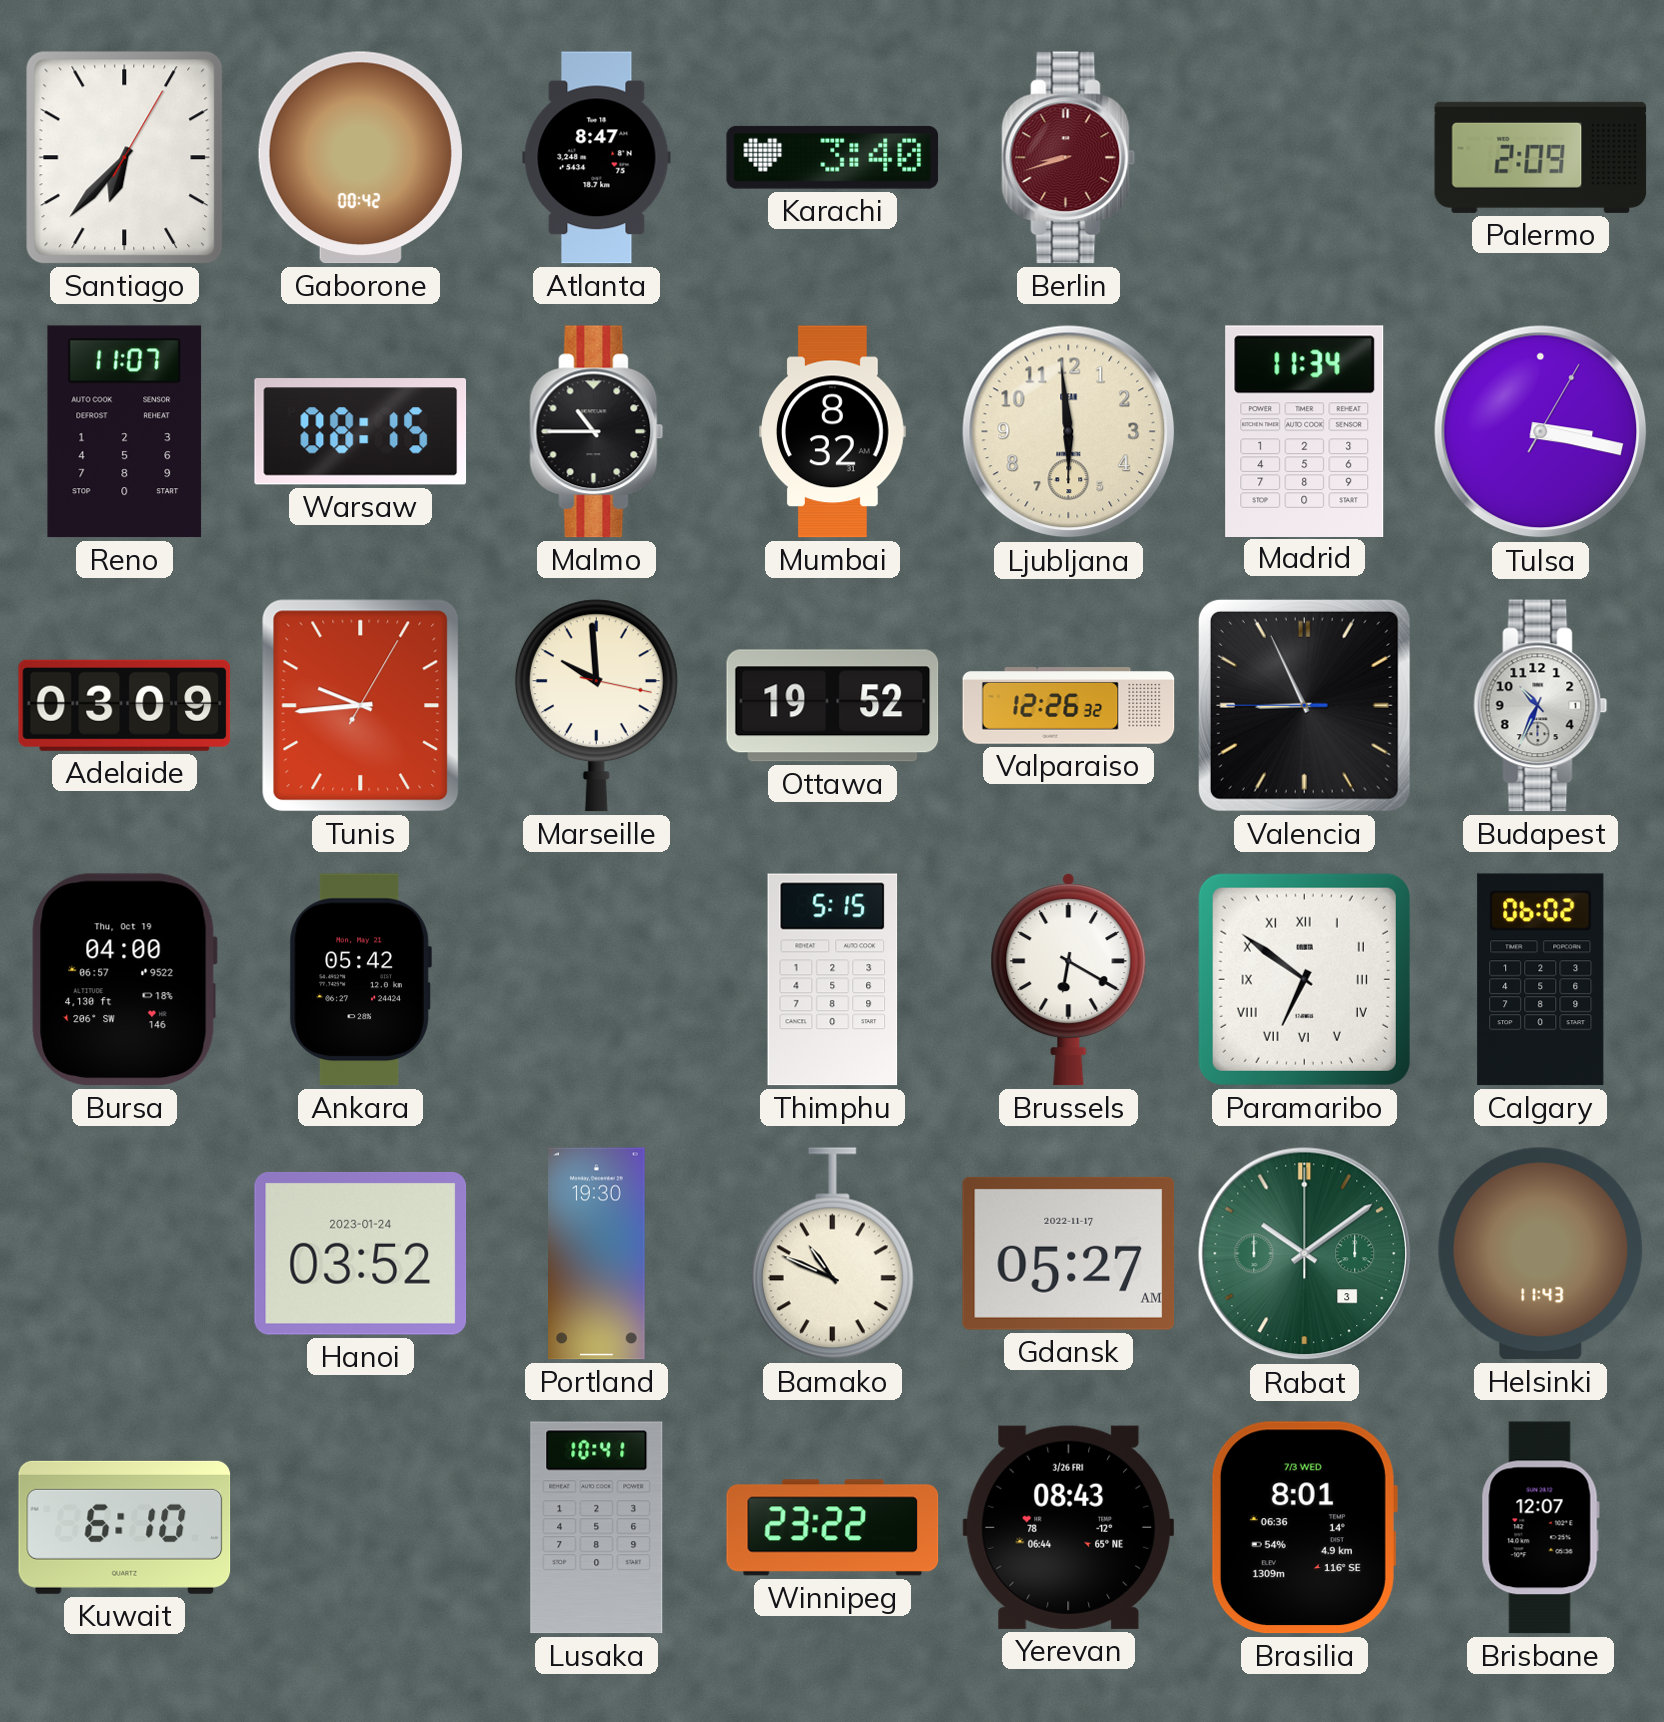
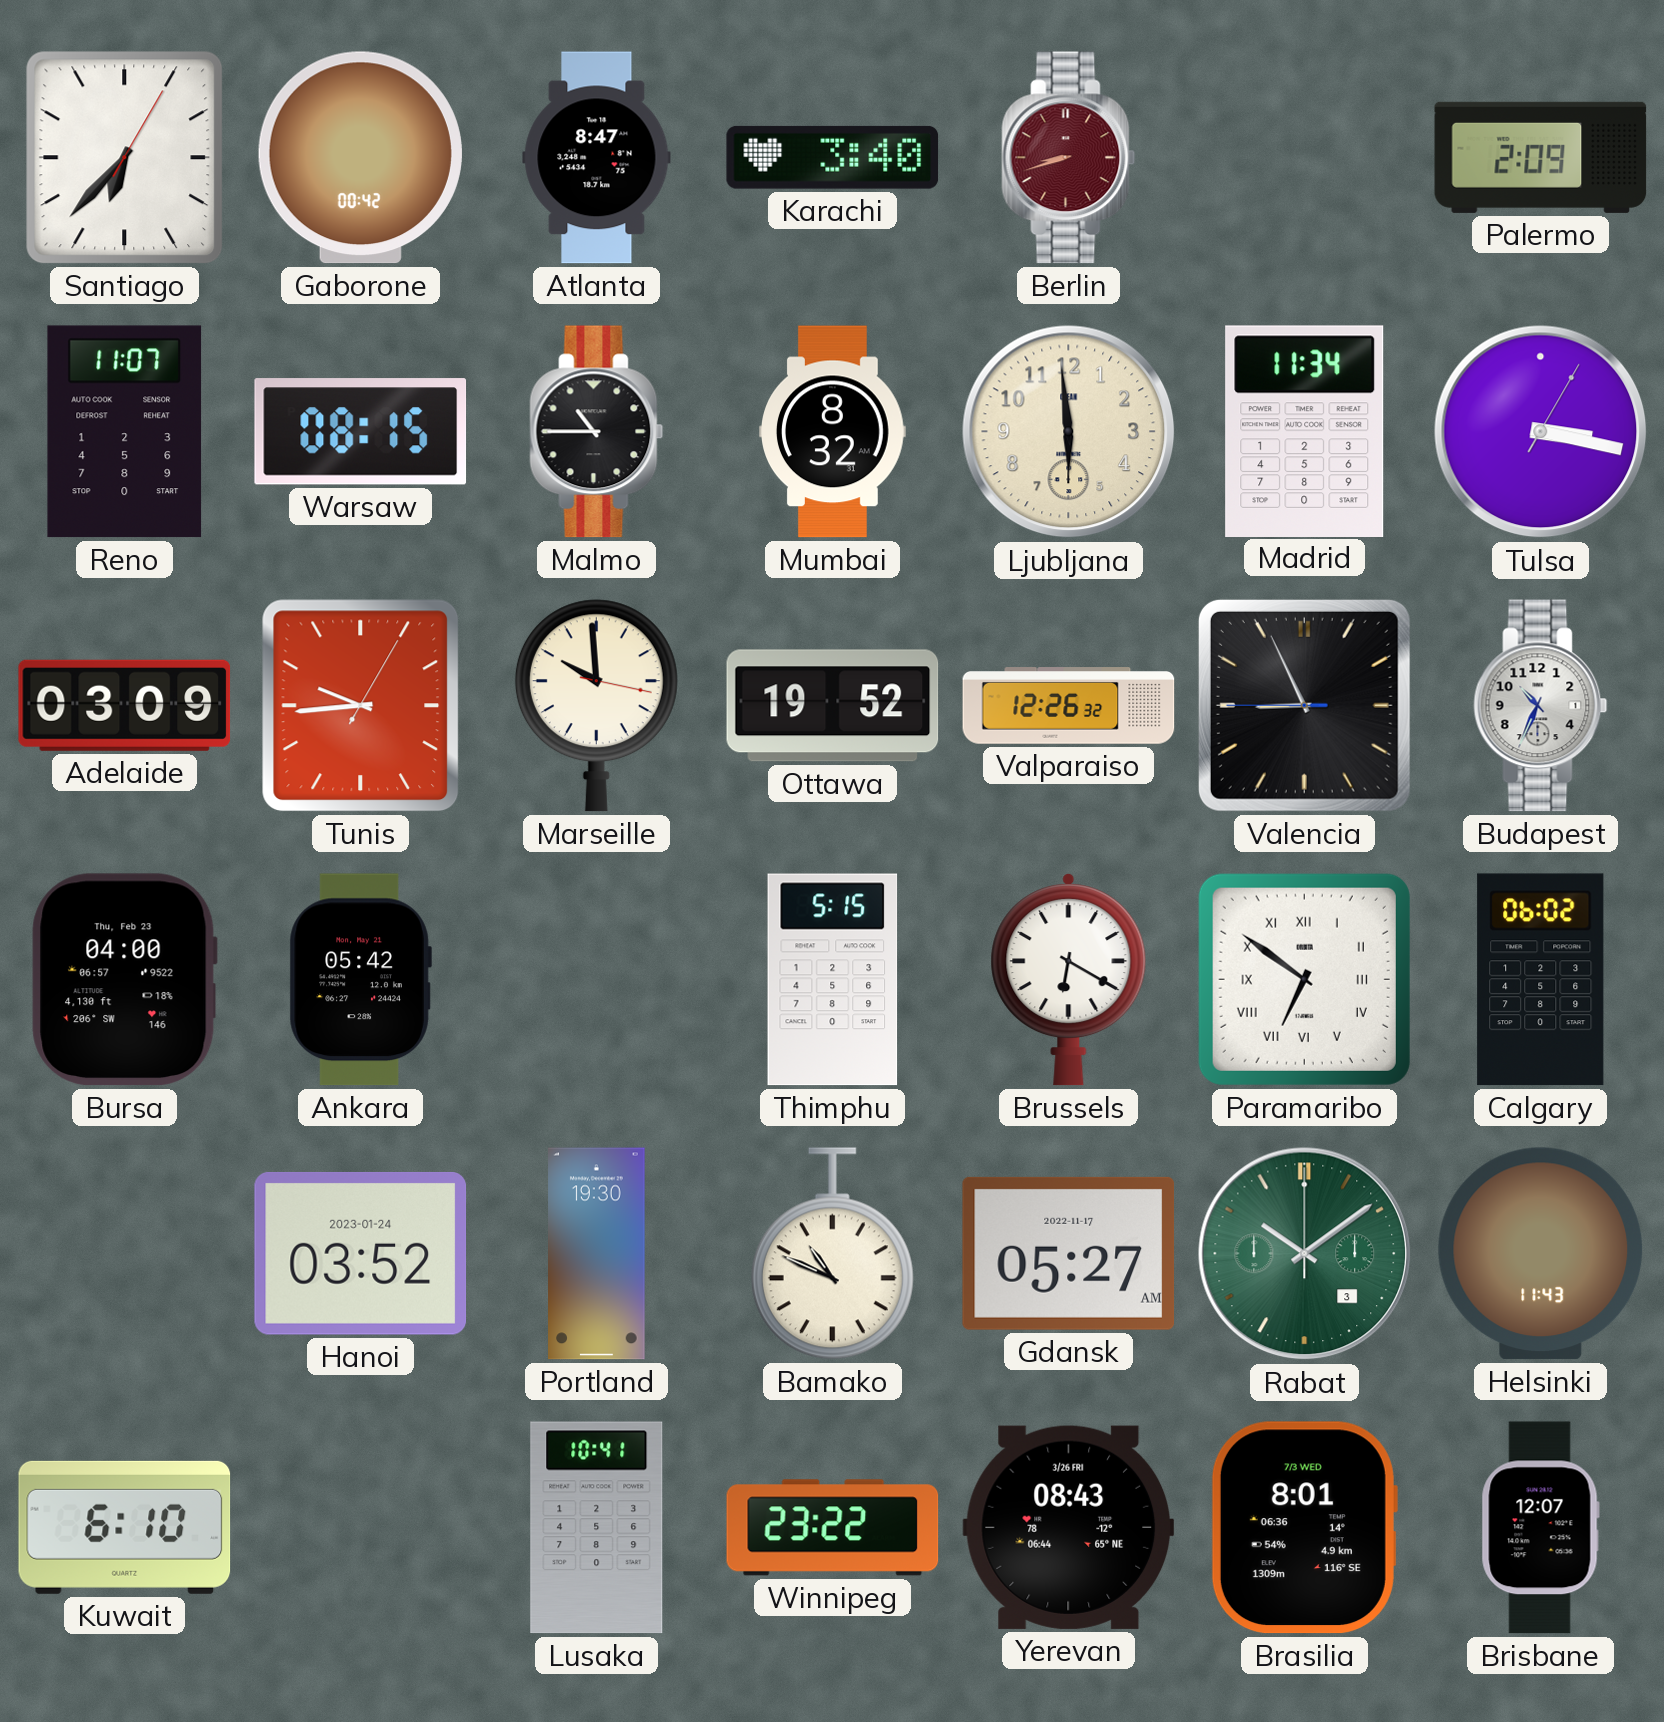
Bursa date: Thu, Oct 19 -> Thu, Feb 23 (124, 980)
